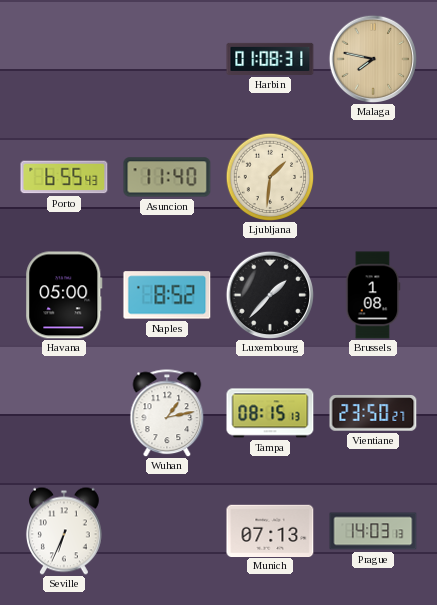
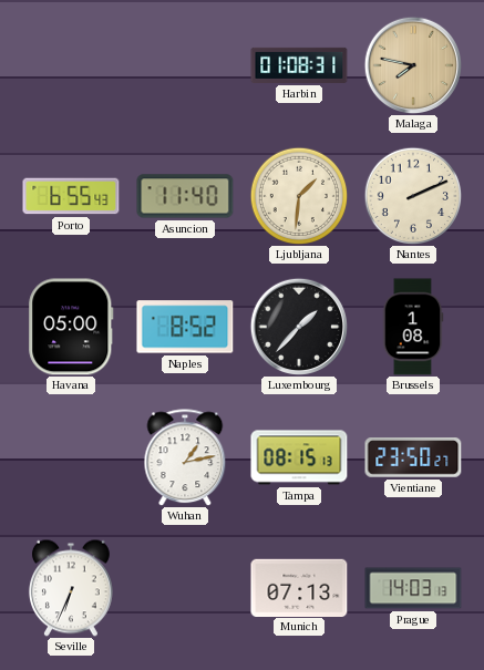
Nantes: none -> 2:11 (413, 196)
